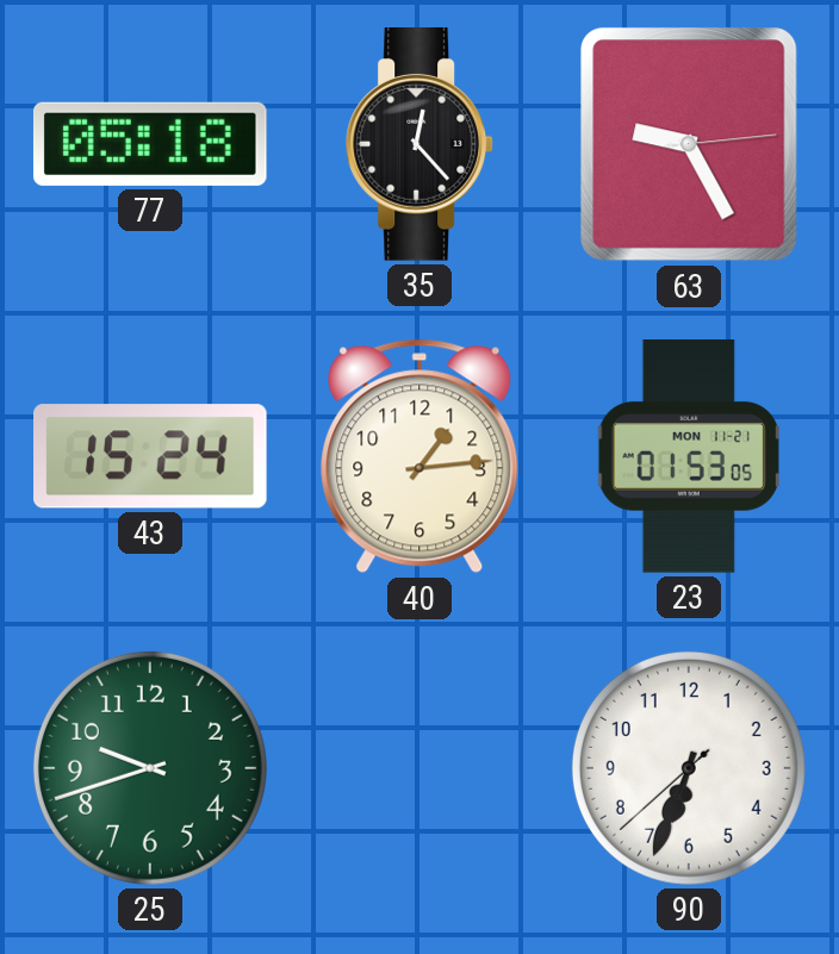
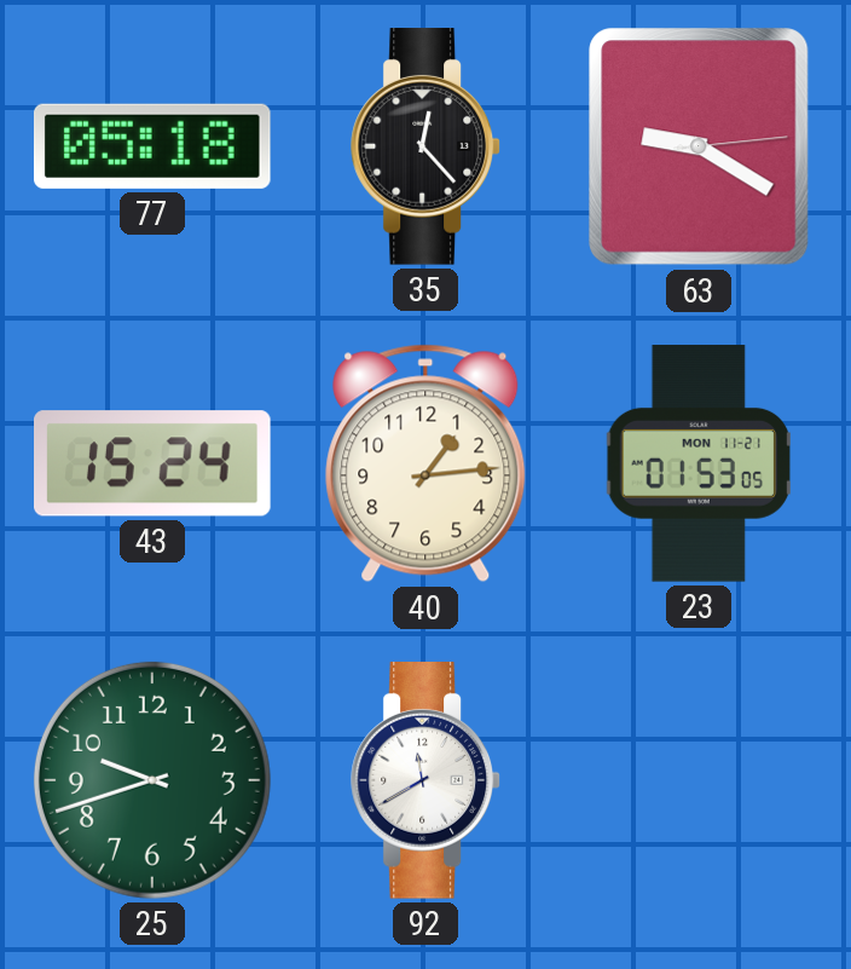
63: 9:25 -> 9:20 (699, 146)
92: none -> 11:40 (425, 781)
90: 6:33 -> none (689, 768)
